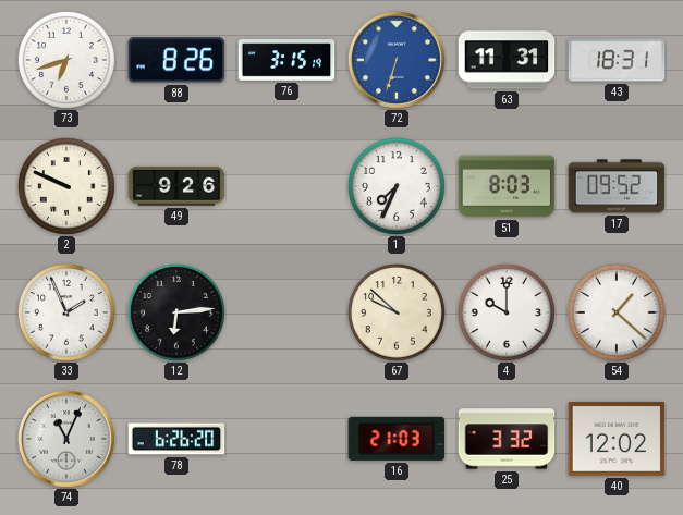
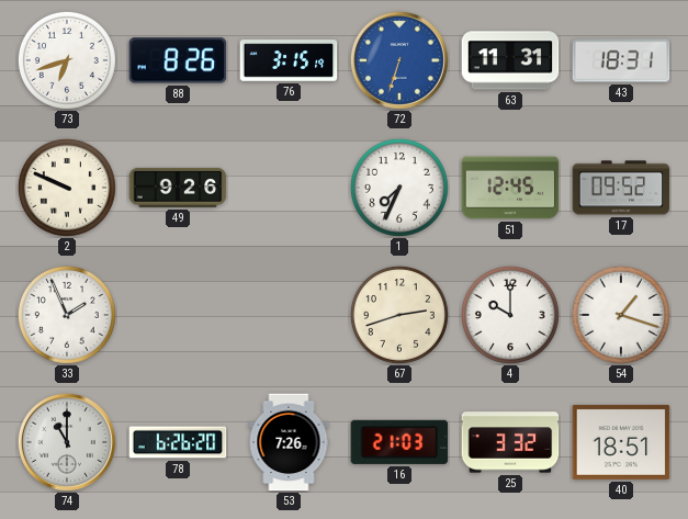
51: 8:03 -> 12:45 (510, 188)
12: 6:14 -> none (176, 312)
67: 9:52 -> 2:42 (399, 315)
54: 1:22 -> 1:18 (621, 315)
74: 11:04 -> 11:00 (67, 442)
53: none -> 7:26 (289, 442)
40: 12:02 -> 18:51 (621, 442)
